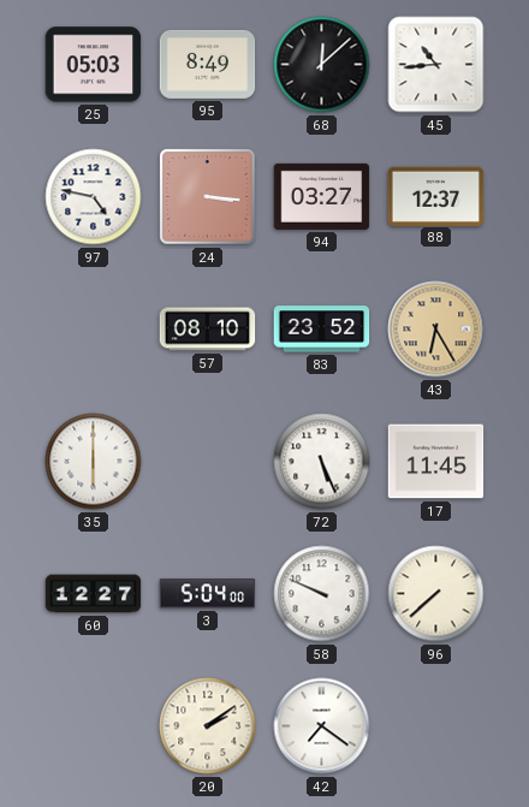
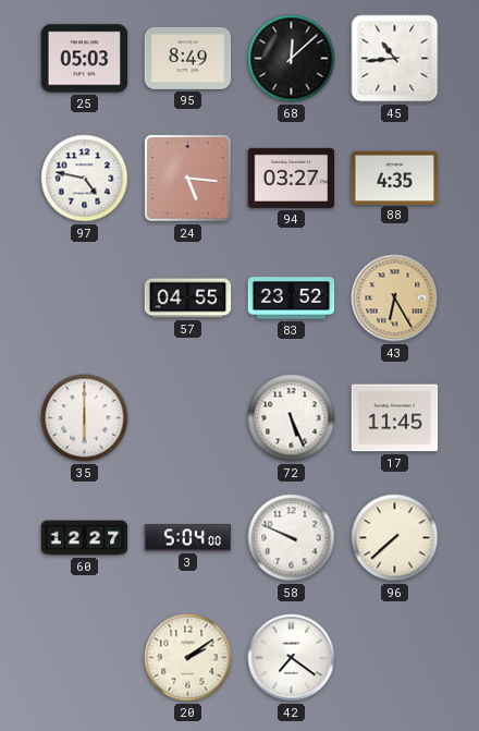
24: 3:16 -> 5:16 (188, 179)
88: 12:37 -> 4:35 (395, 178)
57: 08:10 -> 04:55 (188, 299)
